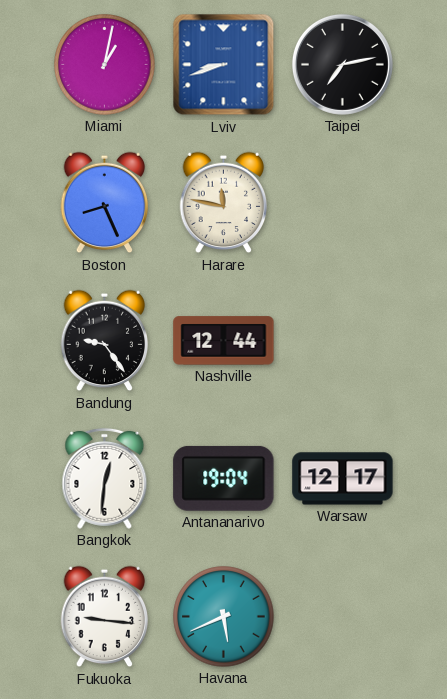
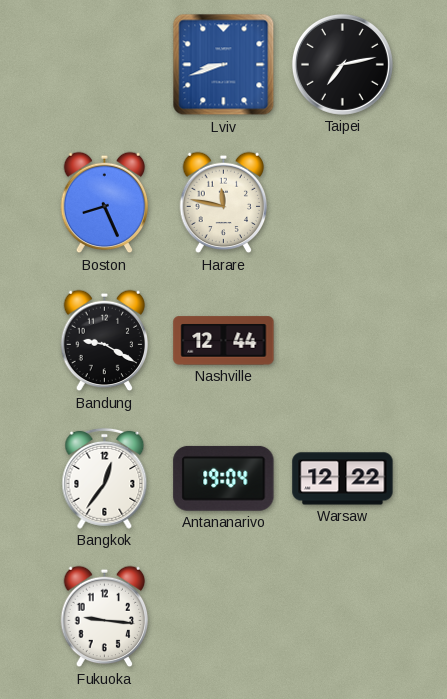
Miami: 1:02 -> none (105, 65)
Bandung: 9:24 -> 9:20 (105, 341)
Bangkok: 12:31 -> 12:36 (105, 478)
Warsaw: 12:17 -> 12:22 (343, 479)
Havana: 5:41 -> none (224, 617)
